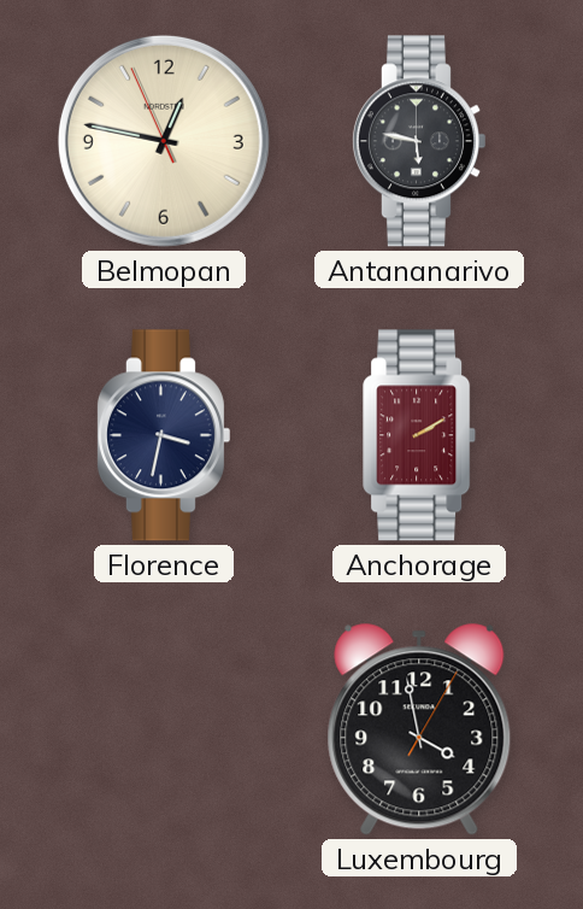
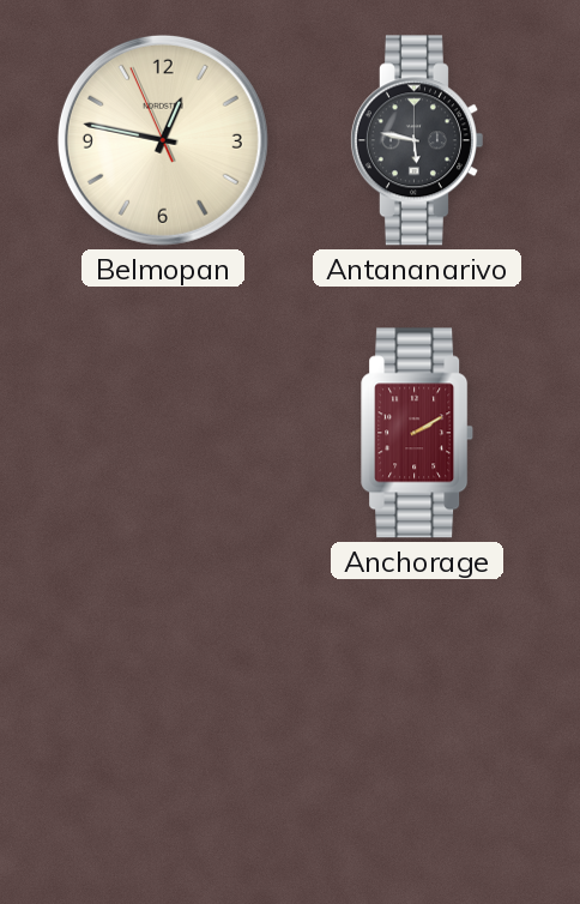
Florence: 3:32 -> none (163, 435)
Luxembourg: 3:58 -> none (419, 729)
